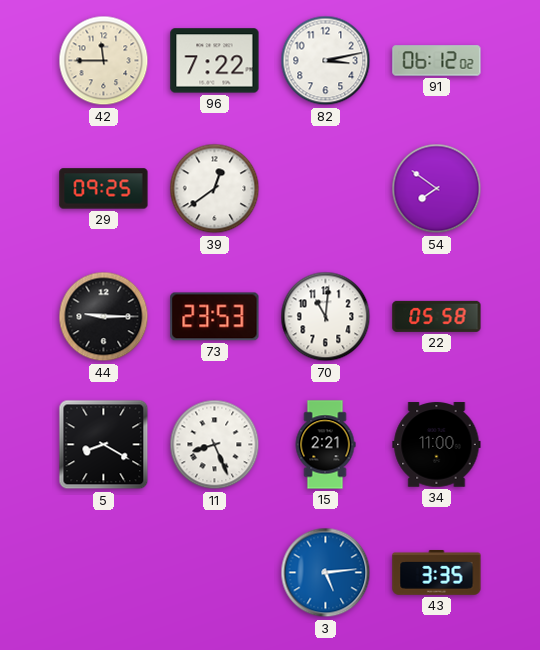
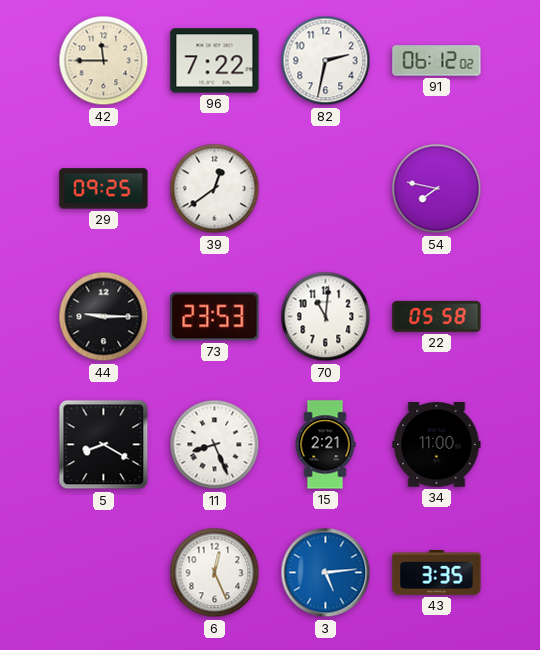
82: 3:13 -> 2:32 (326, 61)
54: 7:51 -> 7:47 (437, 189)
6: none -> 12:26 (215, 573)
